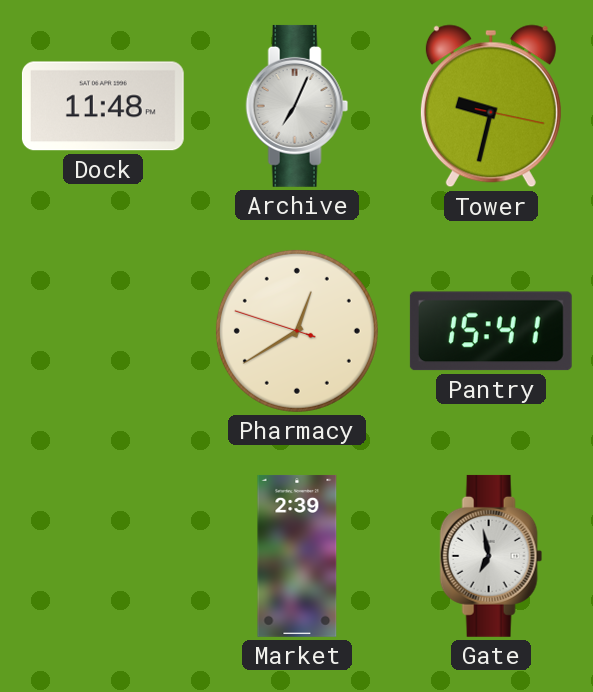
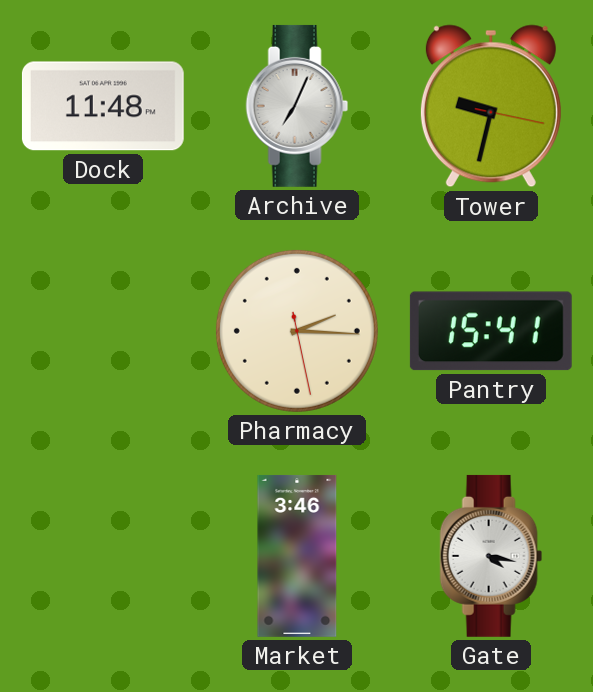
Pharmacy: 12:39 -> 2:15 (297, 331)
Market: 2:39 -> 3:46 (297, 556)
Gate: 6:58 -> 4:17 (491, 556)
